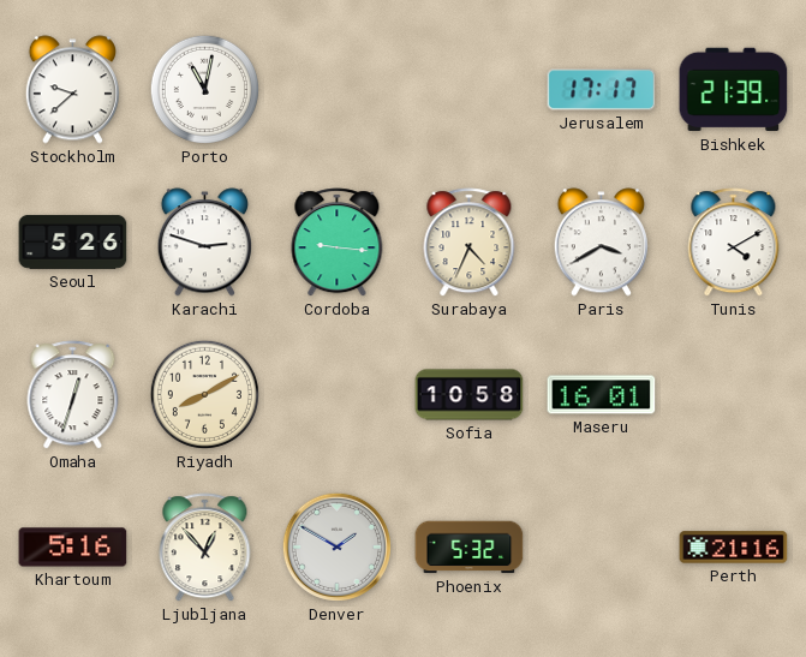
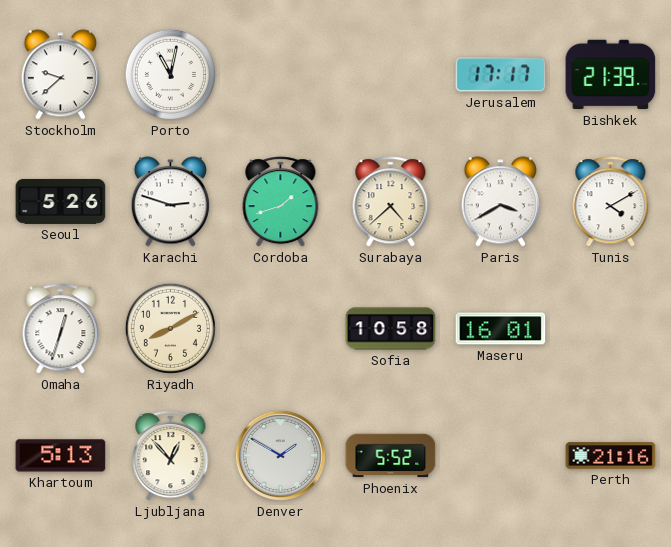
Cordoba: 9:16 -> 1:42 (281, 202)
Surabaya: 4:34 -> 4:38 (391, 202)
Khartoum: 5:16 -> 5:13 (61, 456)
Phoenix: 5:32 -> 5:52 (391, 456)
